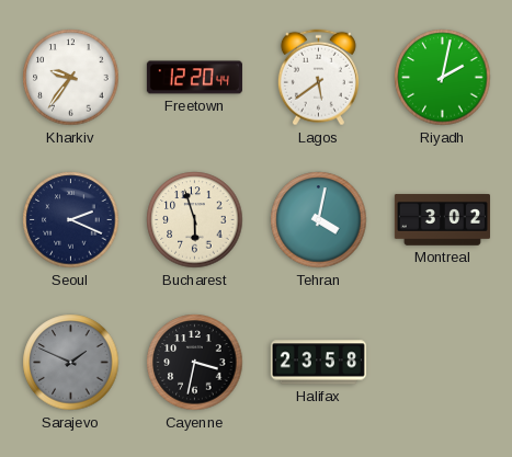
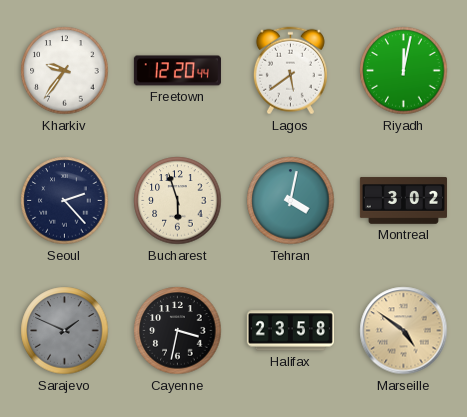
Riyadh: 2:02 -> 12:02 (404, 71)
Seoul: 2:19 -> 2:23 (65, 201)
Marseille: none -> 4:51 (404, 331)
